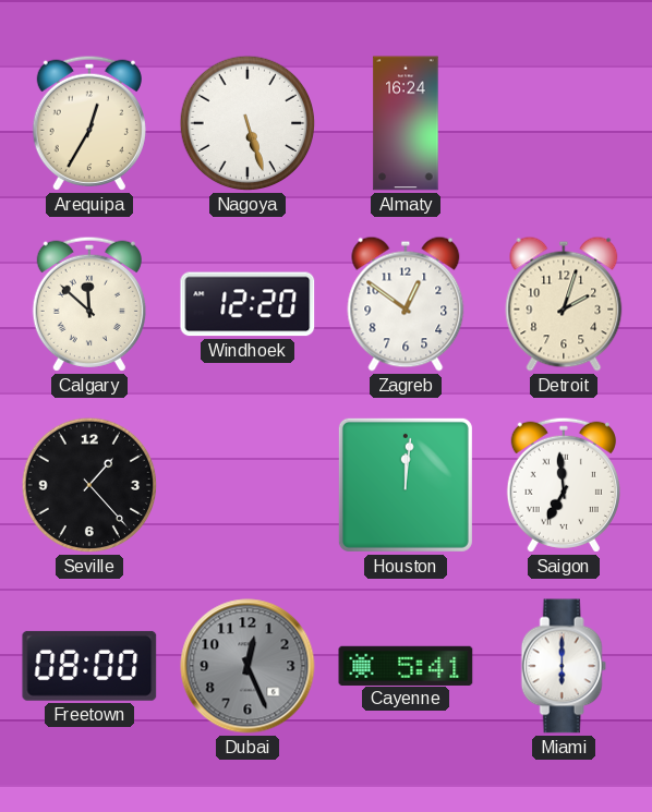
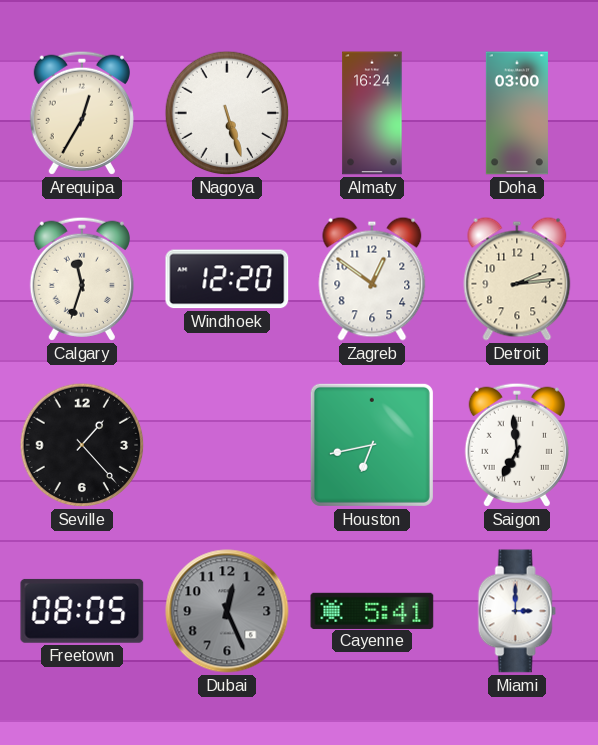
Doha: none -> 03:00 (517, 113)
Calgary: 11:52 -> 11:33 (82, 279)
Detroit: 2:03 -> 2:14 (517, 279)
Houston: 12:01 -> 6:43 (372, 445)
Freetown: 08:00 -> 08:05 (82, 611)
Miami: 6:00 -> 3:00 (517, 611)
